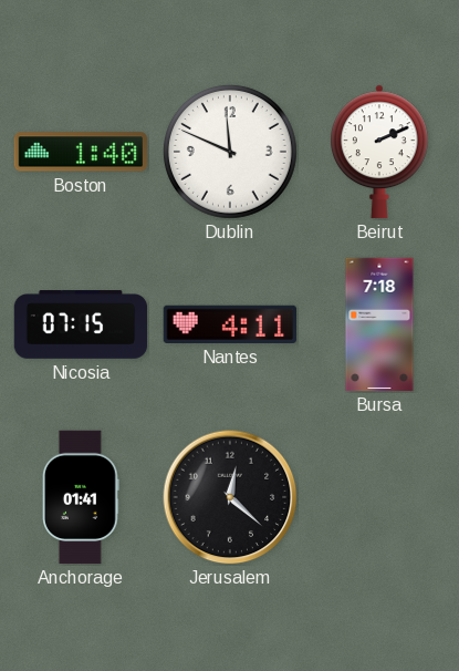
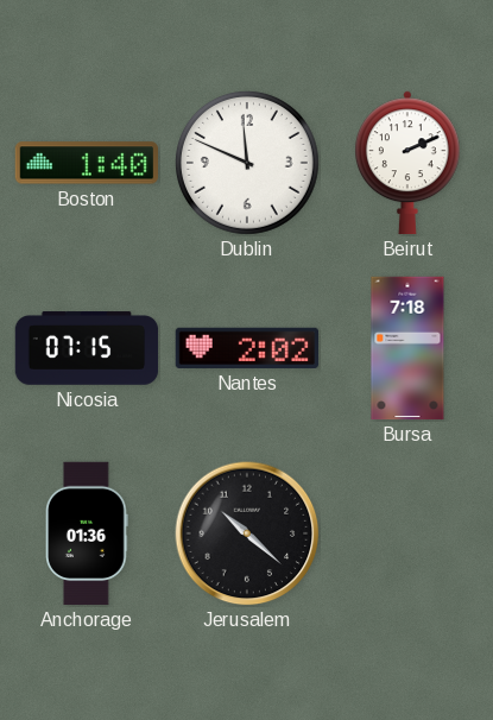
Nantes: 4:11 -> 2:02 (247, 348)
Anchorage: 01:41 -> 01:36 (88, 533)
Jerusalem: 12:22 -> 10:22 (247, 533)
